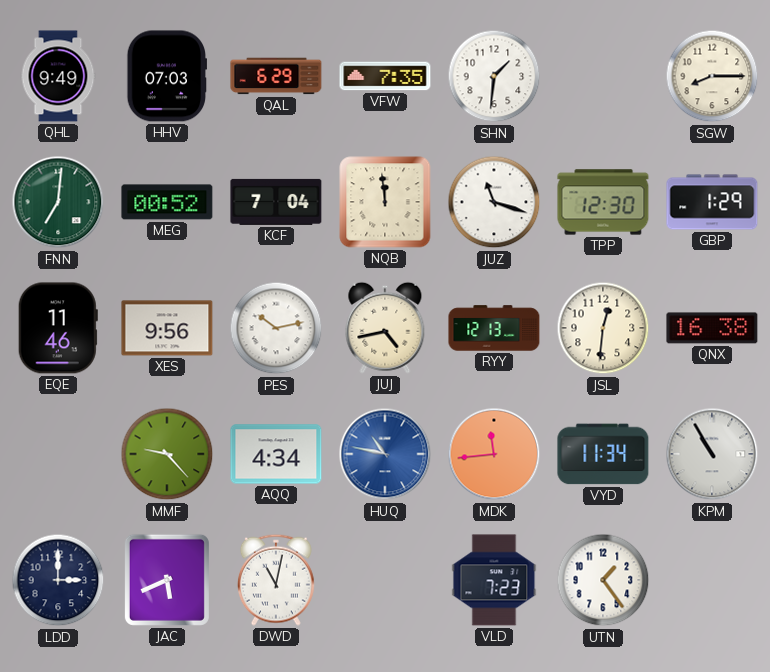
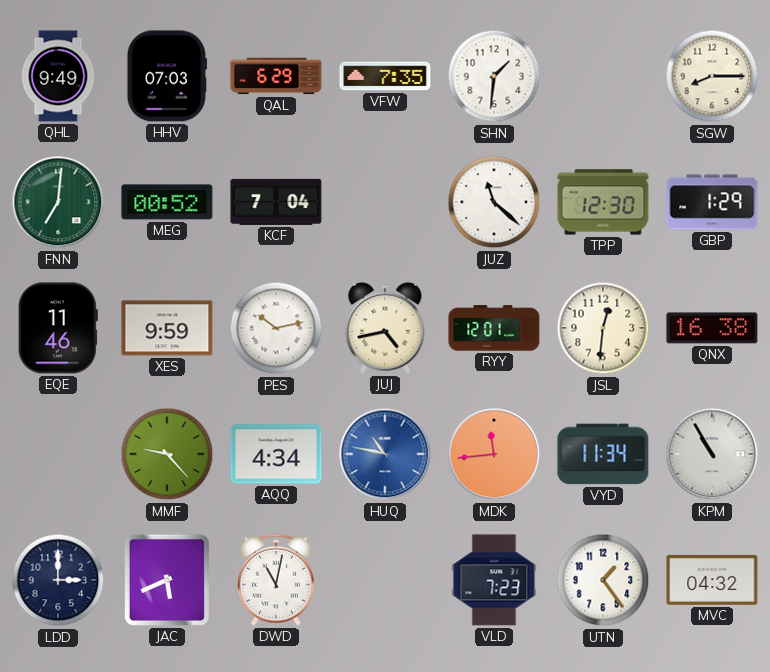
NQB: 11:59 -> none (385, 202)
JUZ: 11:18 -> 11:22 (494, 202)
XES: 9:56 -> 9:59 (167, 328)
RYY: 12:13 -> 12:01 (494, 328)
MVC: none -> 04:32 (712, 580)
